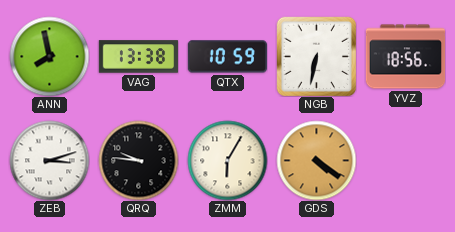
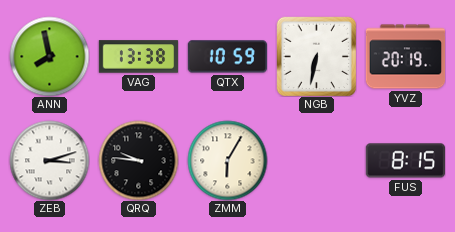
YVZ: 18:56 -> 20:19 (405, 57)
GDS: 4:21 -> none (316, 160)
FUS: none -> 8:15 (405, 161)
